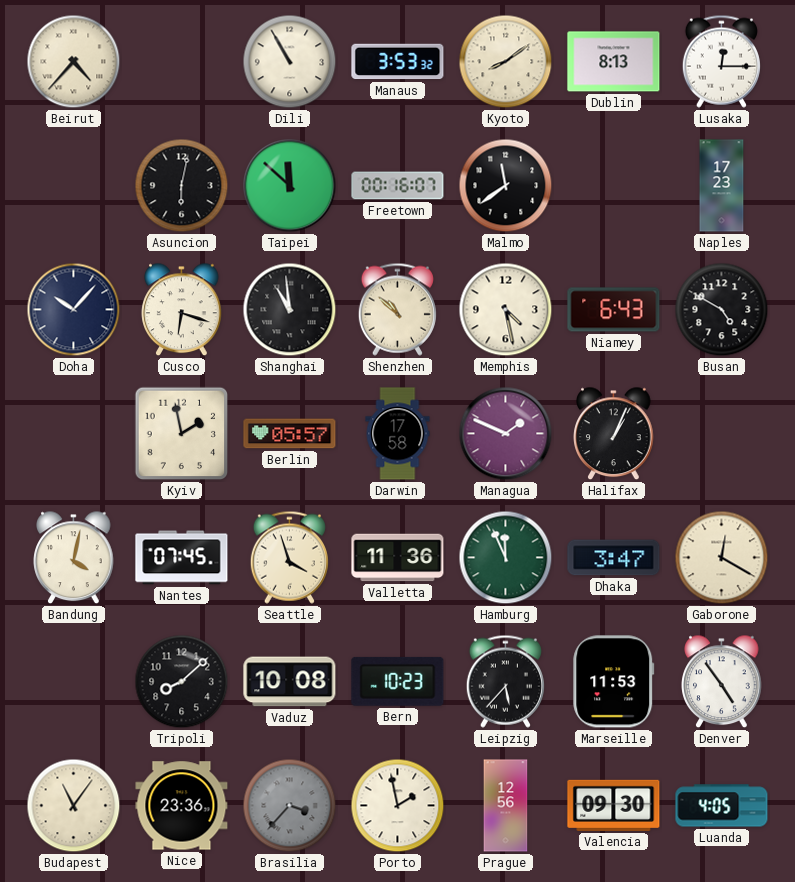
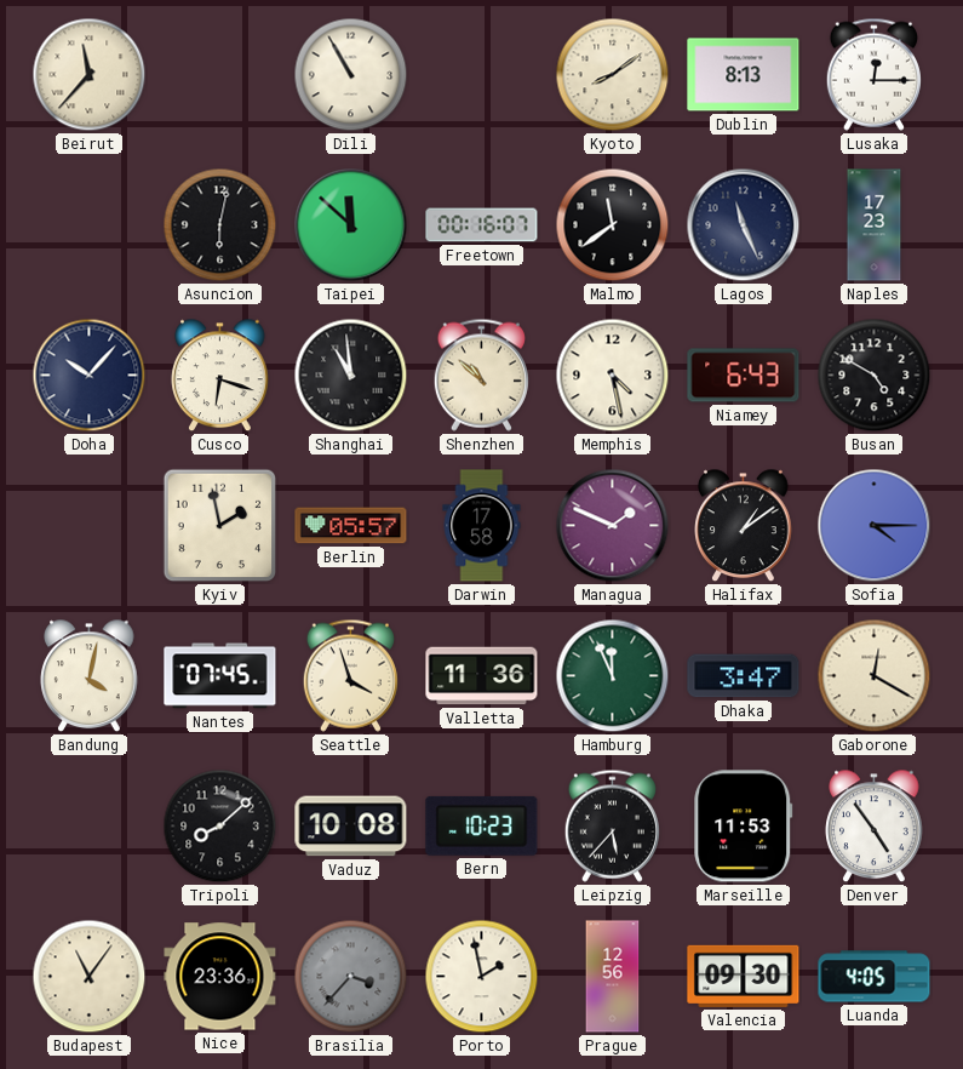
Beirut: 4:37 -> 11:37 (90, 75)
Manaus: 3:53 -> none (398, 62)
Lagos: none -> 11:26 (744, 225)
Halifax: 1:04 -> 1:09 (744, 526)
Sofia: none -> 4:15 (875, 526)
